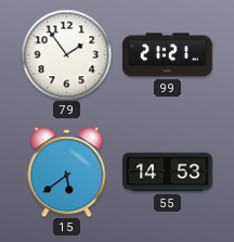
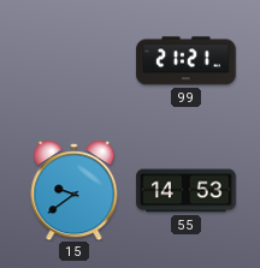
79: 1:54 -> none (66, 54)
15: 5:39 -> 9:39 (75, 191)
